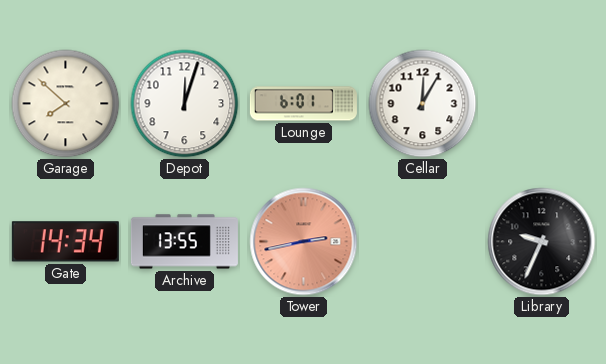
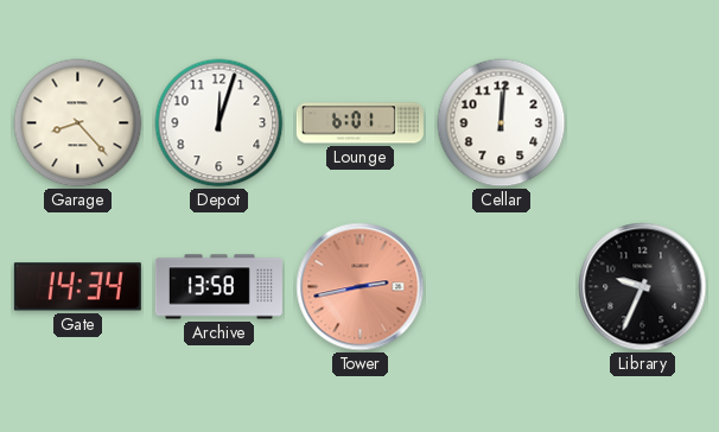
Garage: 7:52 -> 8:23 (78, 123)
Cellar: 12:05 -> 12:01 (502, 123)
Archive: 13:55 -> 13:58 (218, 287)
